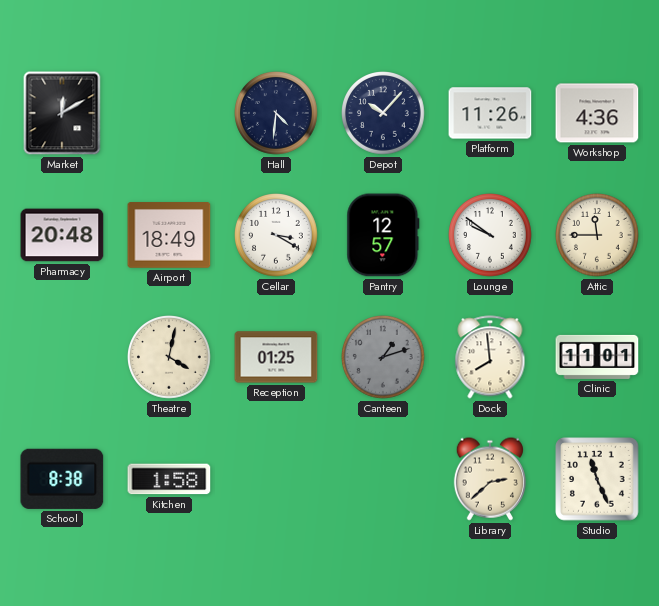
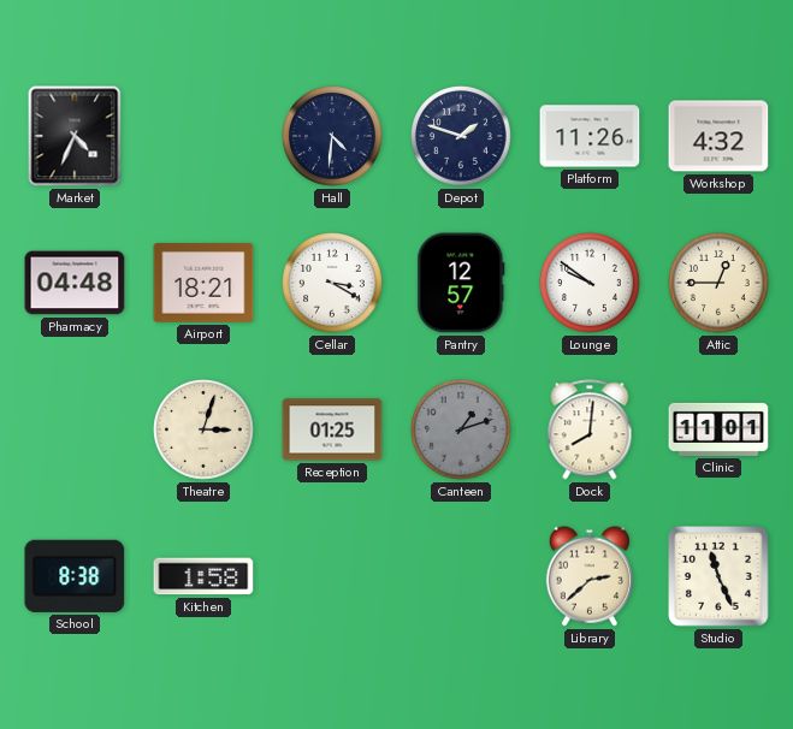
Market: 12:10 -> 4:34 (75, 136)
Depot: 10:07 -> 1:48 (462, 137)
Workshop: 4:36 -> 4:32 (718, 136)
Pharmacy: 20:48 -> 04:48 (75, 283)
Airport: 18:49 -> 18:21 (203, 283)
Attic: 11:45 -> 12:45 (720, 284)
Theatre: 4:02 -> 3:03 (205, 431)
Dock: 7:59 -> 8:01 (590, 429)
